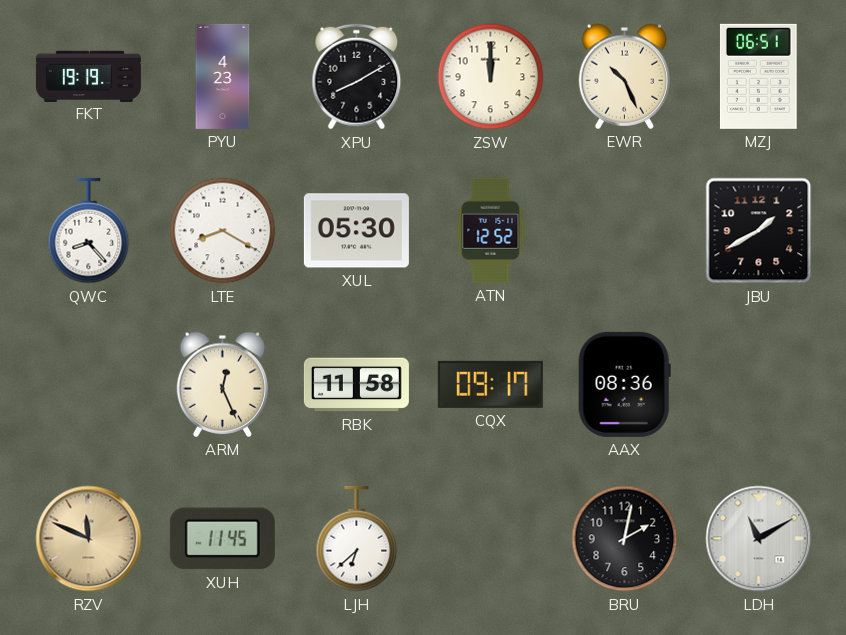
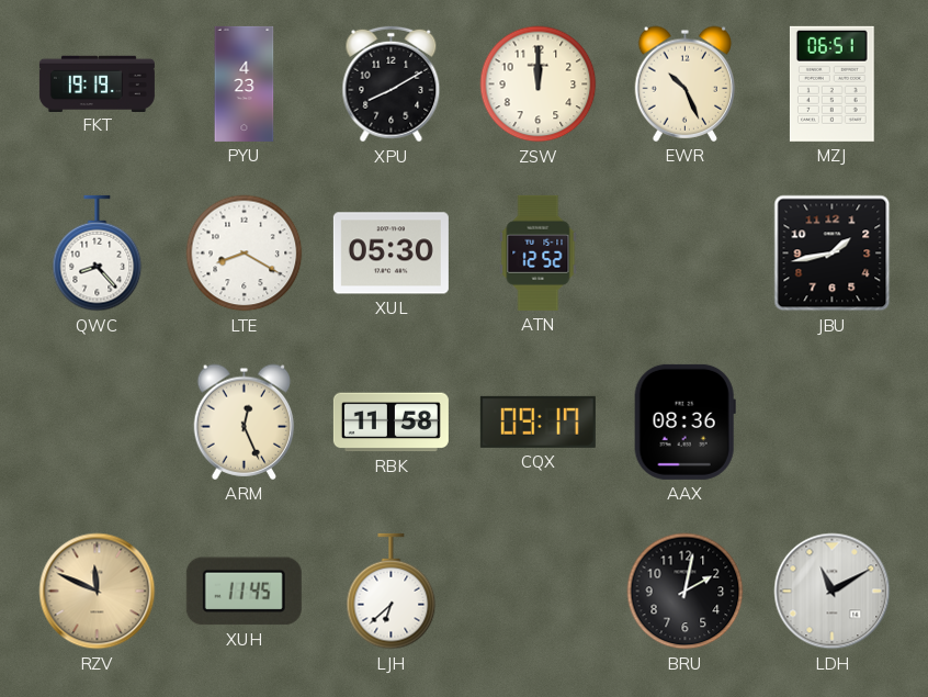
JBU: 1:40 -> 1:43 (833, 254)
